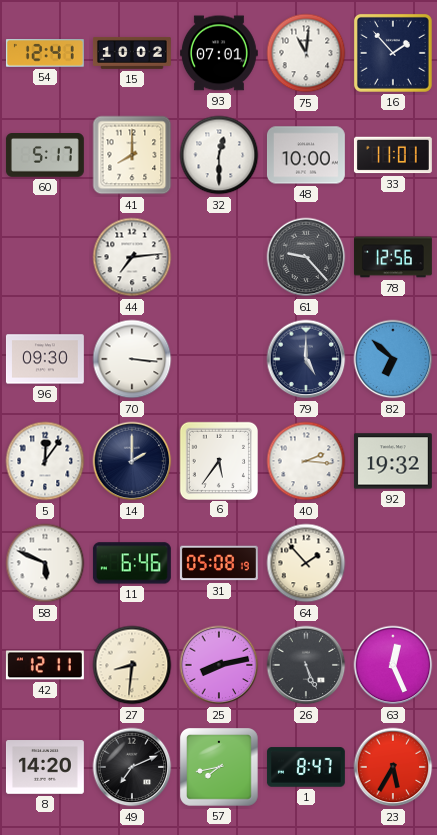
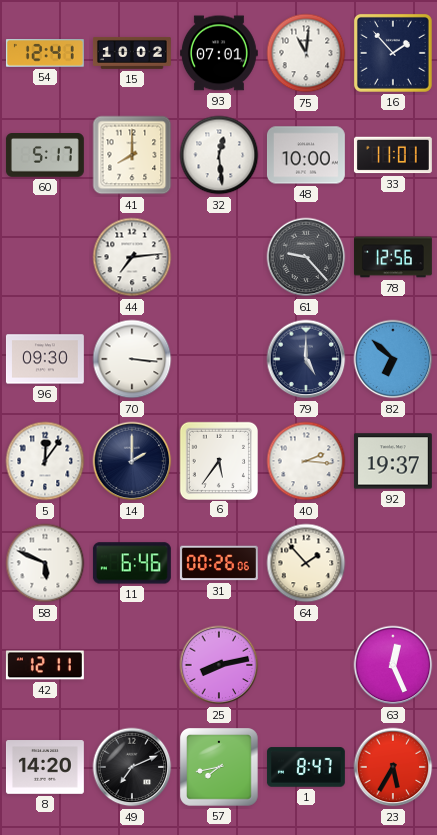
32: 12:30 -> 12:29 (219, 155)
92: 19:32 -> 19:37 (393, 461)
31: 05:08 -> 00:26 (219, 563)
27: 8:31 -> none (132, 665)
26: 5:26 -> none (306, 665)
